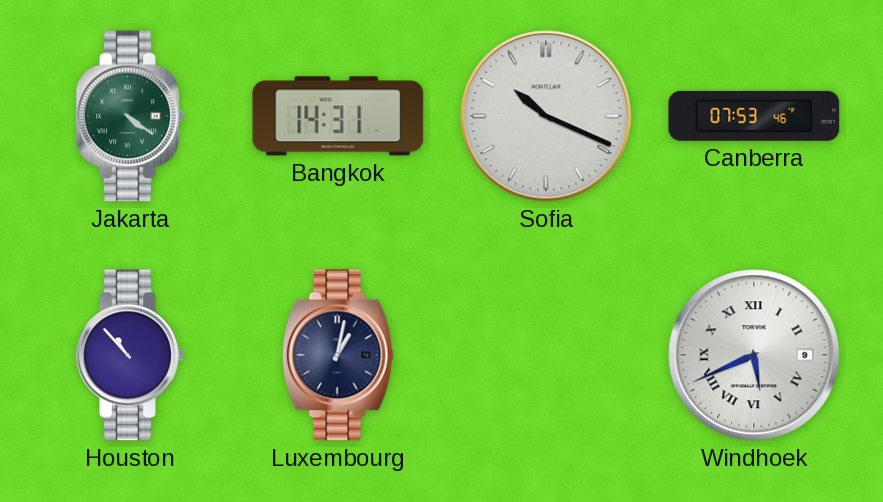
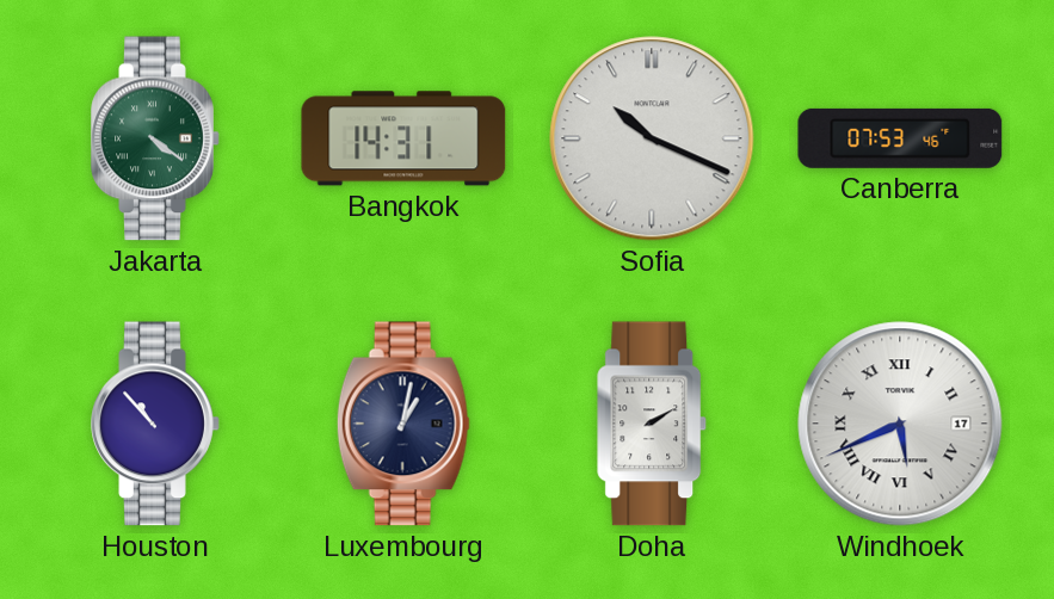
Doha: none -> 2:10 (653, 424)
Windhoek date: 9 -> 17 (900, 424)
